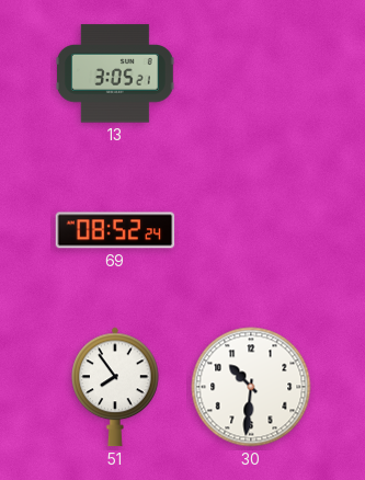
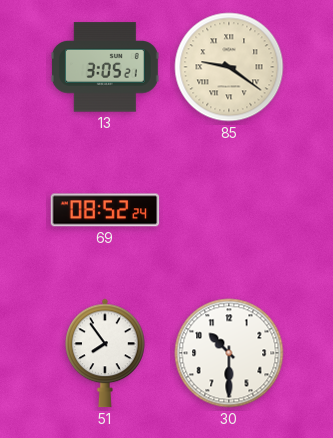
85: none -> 9:21 (229, 67)
30: 10:31 -> 10:30 (229, 353)
